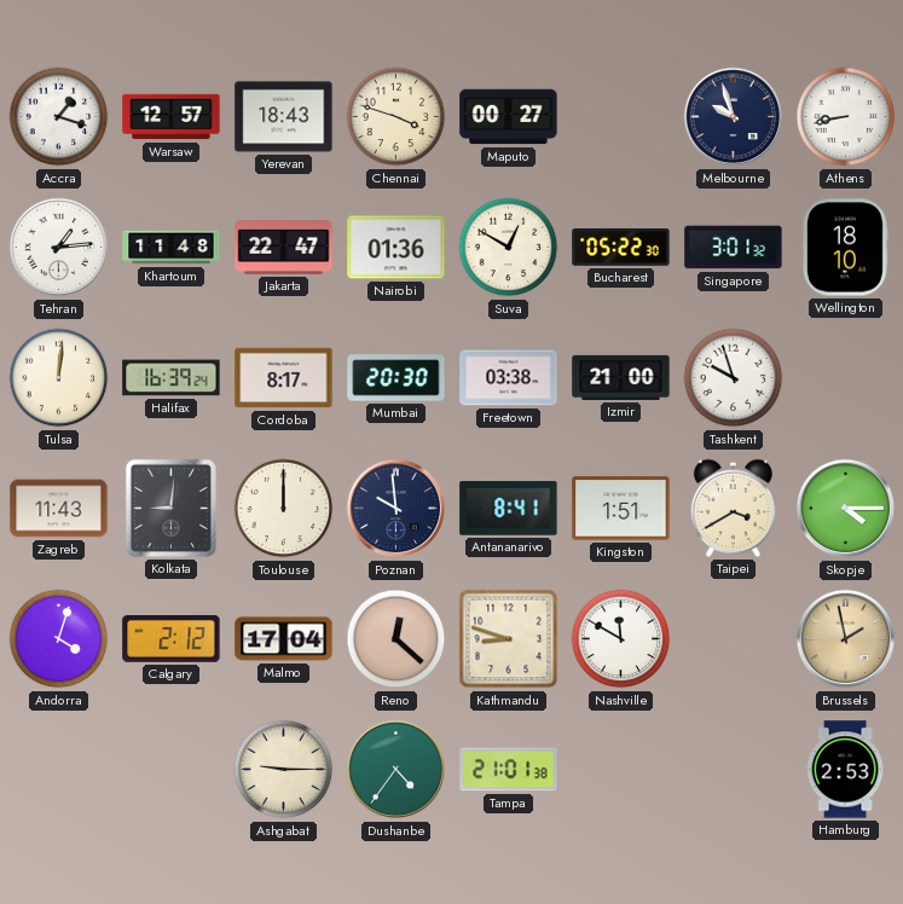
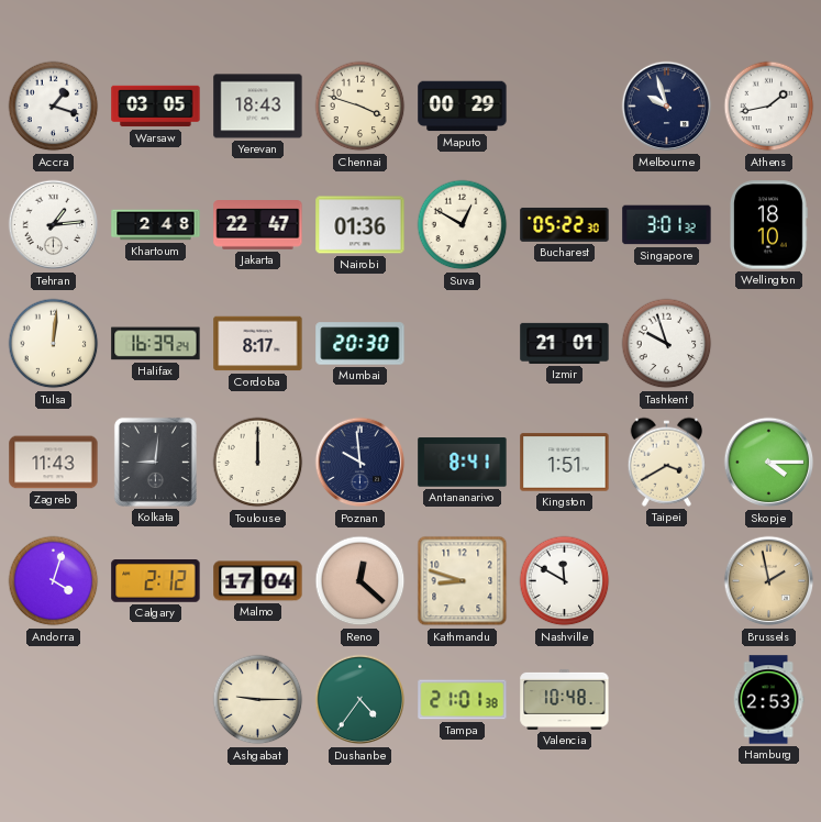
Warsaw: 12:57 -> 03:05 (156, 107)
Maputo: 00:27 -> 00:29 (463, 107)
Athens: 8:43 -> 1:43 (769, 107)
Khartoum: 11:48 -> 2:48 (156, 225)
Freetown: 03:38 -> none (509, 378)
Izmir: 21:00 -> 21:01 (565, 343)
Valencia: none -> 10:48 (565, 699)
